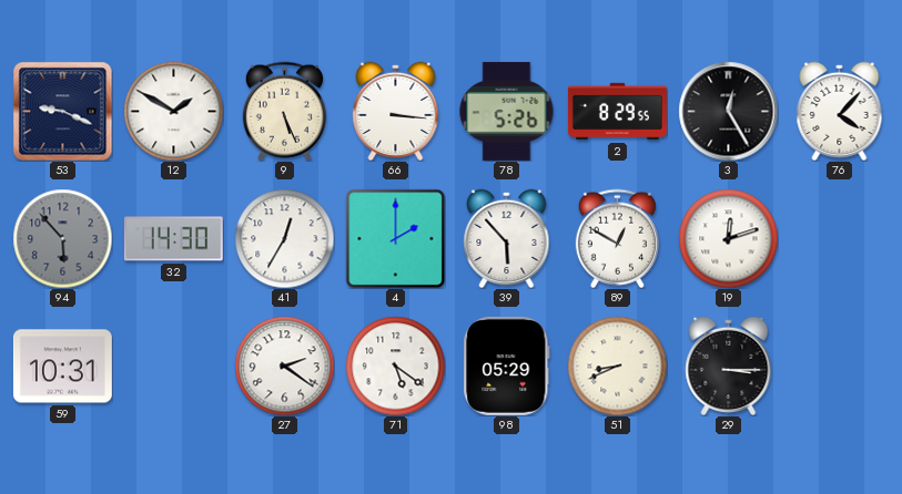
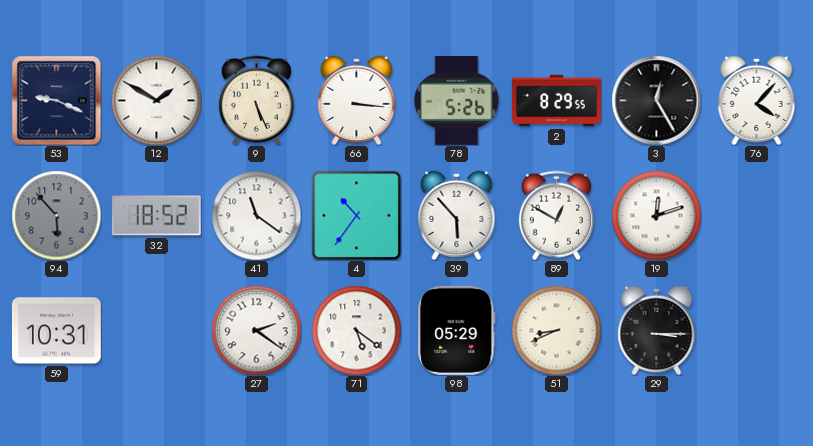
32: 14:30 -> 18:52 (156, 216)
41: 12:35 -> 11:21 (256, 215)
4: 2:00 -> 10:36 (356, 215)
